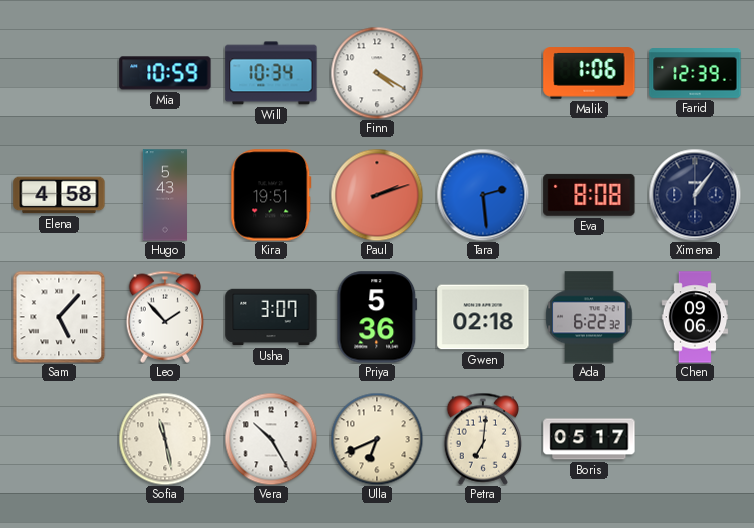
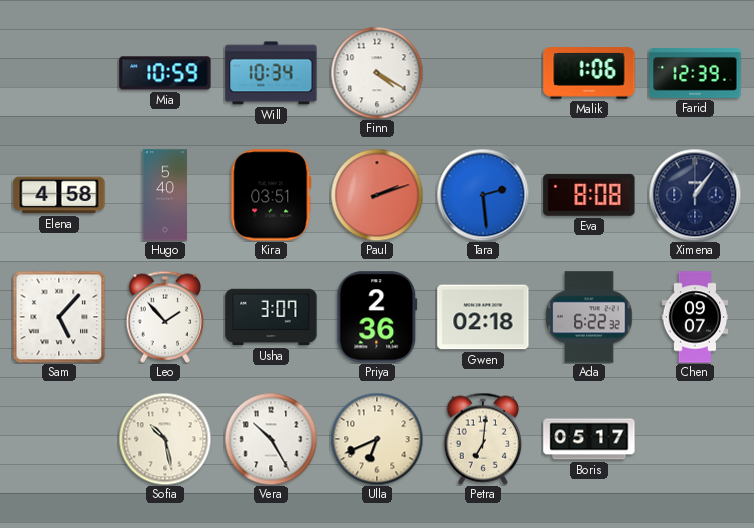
Hugo: 5:43 -> 5:40 (164, 195)
Kira: 19:51 -> 03:51 (271, 195)
Priya: 5:36 -> 2:36 (377, 317)
Chen: 09:06 -> 09:07 (695, 317)
Sofia: 11:28 -> 10:28 (165, 439)
